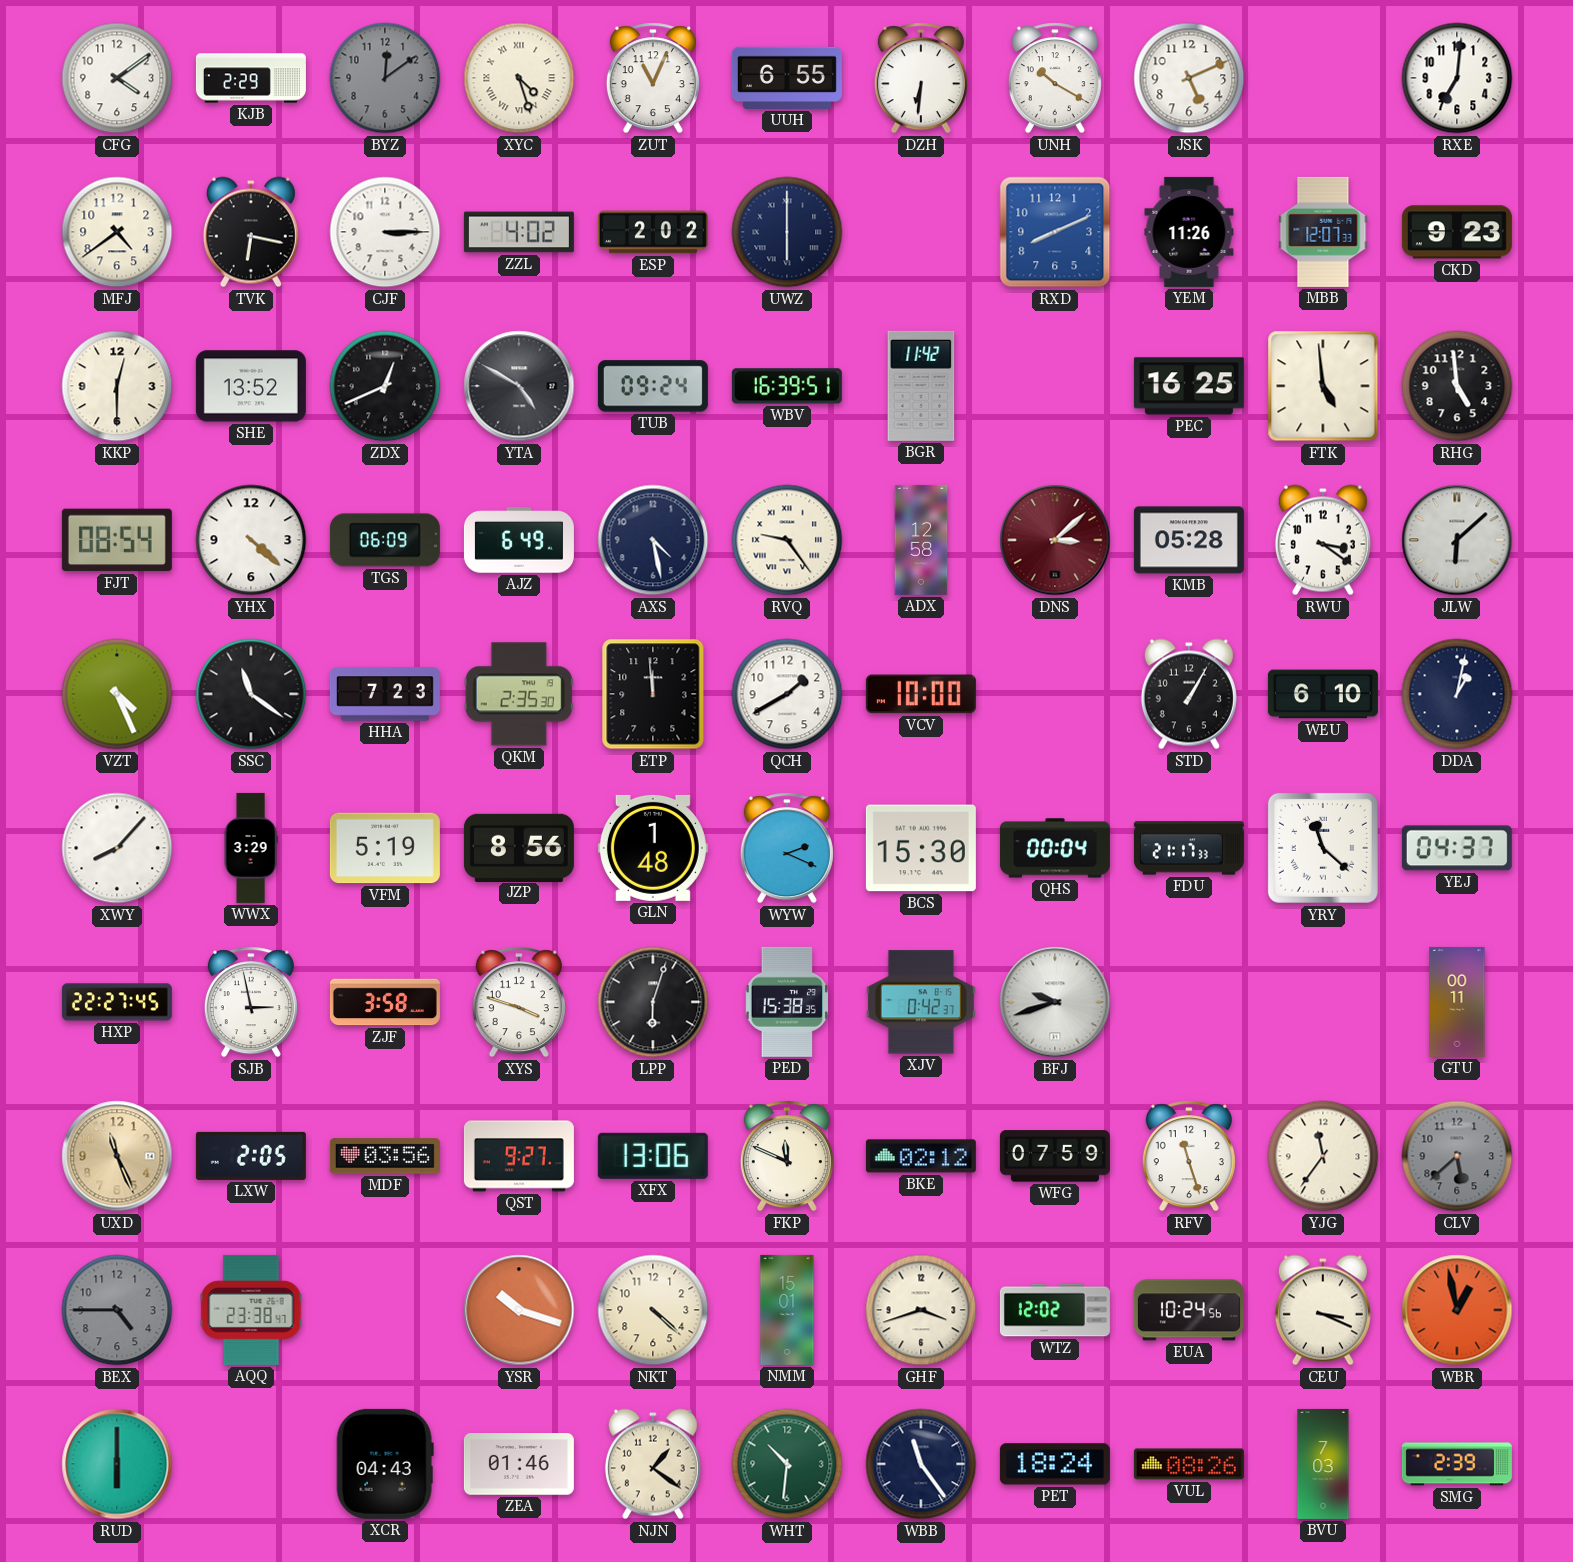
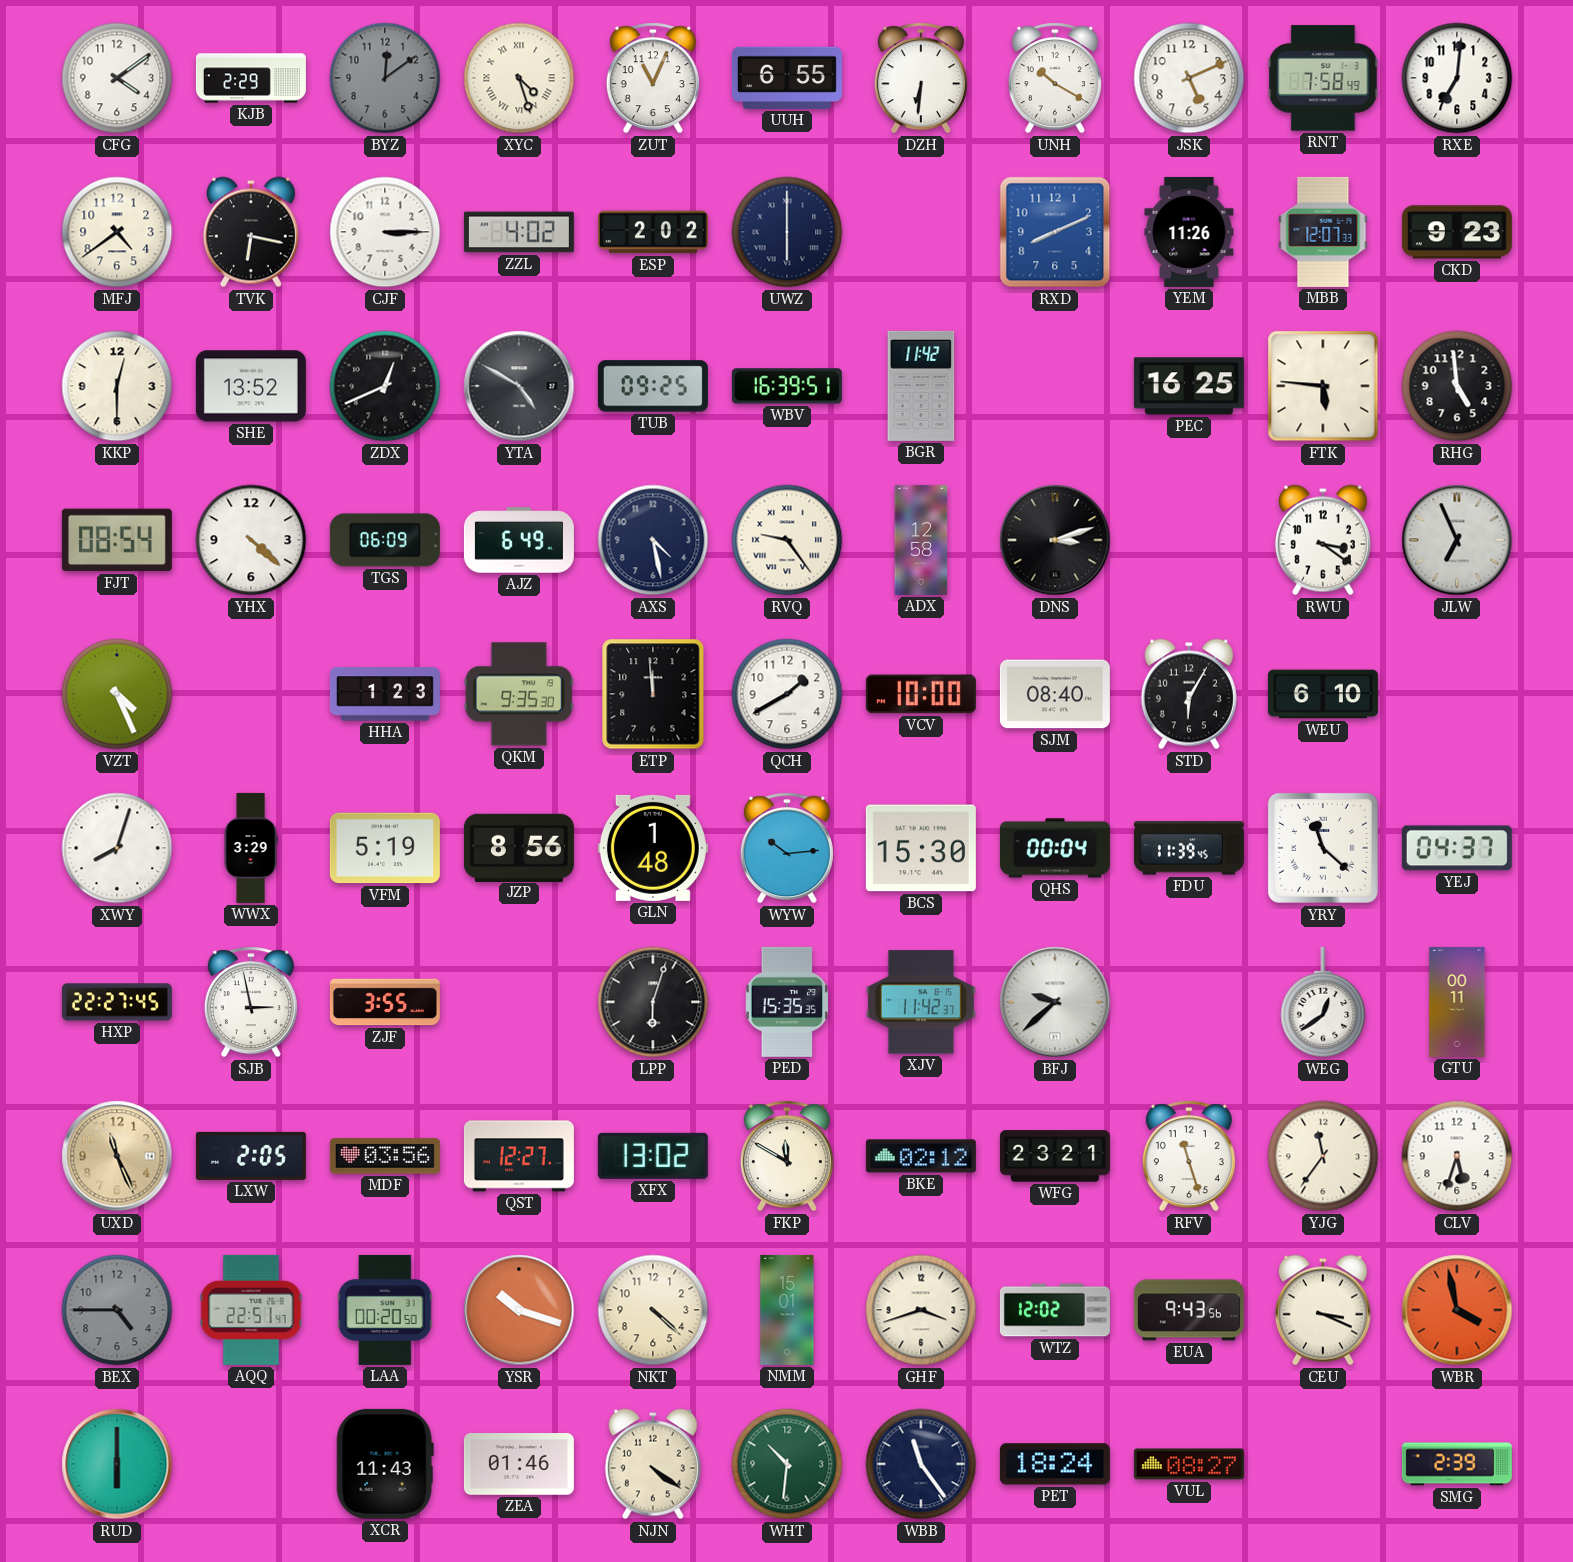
RNT: none -> 7:58 (1323, 78)
TUB: 09:24 -> 09:25 (653, 386)
FTK: 4:59 -> 5:46 (1323, 386)
DNS: 3:08 -> 3:12 (1055, 540)
DNS dial: burgundy -> black (1055, 540)
KMB: 05:28 -> none (1189, 540)
JLW: 6:08 -> 6:56 (1457, 540)
SSC: 11:21 -> none (251, 694)
HHA: 7:23 -> 1:23 (385, 694)
QKM: 2:35 -> 9:35 (519, 694)
SJM: none -> 08:40 (1055, 694)
STD: 1:05 -> 6:05 (1189, 694)
DDA: 1:02 -> none (1457, 694)
XWY: 8:07 -> 8:03 (117, 848)
WYW: 2:19 -> 10:14 (787, 848)
FDU: 21:17 -> 11:39 (1189, 848)
ZJF: 3:58 -> 3:55 (385, 1002)
XYS: 3:48 -> none (519, 1002)
PED: 15:38 -> 15:35 (786, 1002)
XJV: 0:42 -> 11:42 (921, 1002)
BFJ: 9:42 -> 9:38 (1055, 1002)
WEG: none -> 12:39 (1323, 1002)
QST: 9:27 -> 12:27 (519, 1156)
XFX: 13:06 -> 13:02 (653, 1156)
FKP: 11:49 -> 11:50 (787, 1156)
WFG: 07:59 -> 23:21 (1055, 1156)
CLV: 5:38 -> 5:33 (1457, 1156)
CLV dial: grey -> white (1457, 1156)
AQQ: 23:38 -> 22:51 (251, 1310)
LAA: none -> 00:20 (386, 1310)
EUA: 10:24 -> 9:43 (1189, 1310)
WBR: 12:58 -> 3:58 (1457, 1310)
XCR: 04:43 -> 11:43 (385, 1464)
NJN: 1:21 -> 4:21 (653, 1464)
VUL: 08:26 -> 08:27 (1189, 1464)
BVU: 7:03 -> none (1323, 1464)
